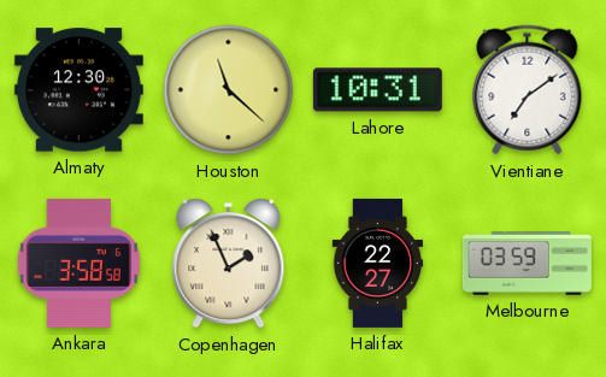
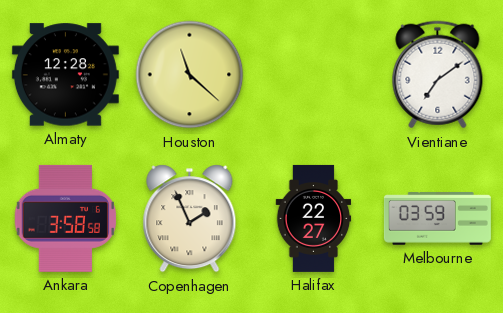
Almaty: 12:30 -> 12:28 (65, 75)
Lahore: 10:31 -> none (377, 90)
